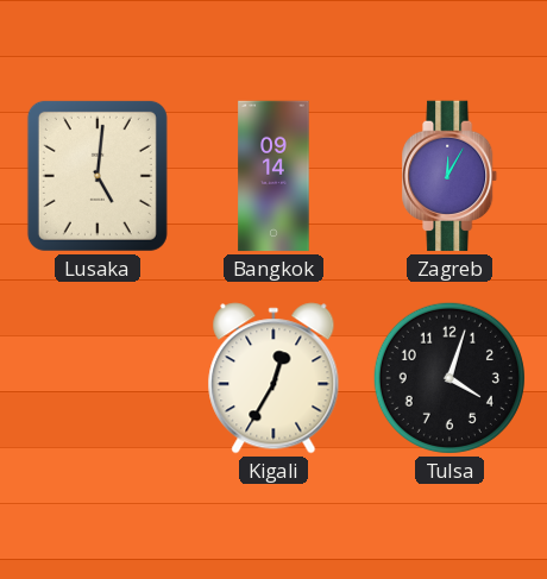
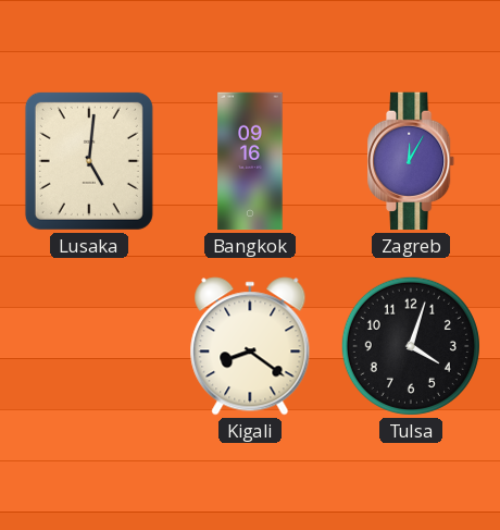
Bangkok: 09:14 -> 09:16 (250, 161)
Kigali: 12:35 -> 8:21 (250, 346)
